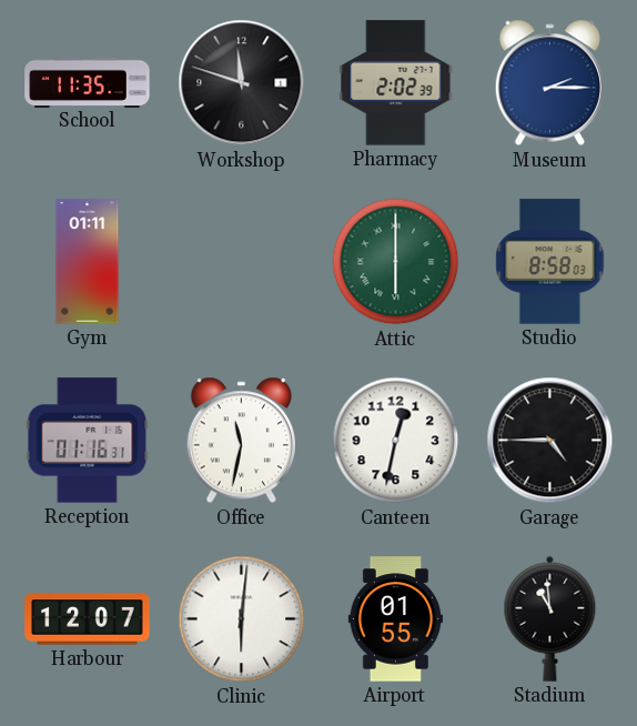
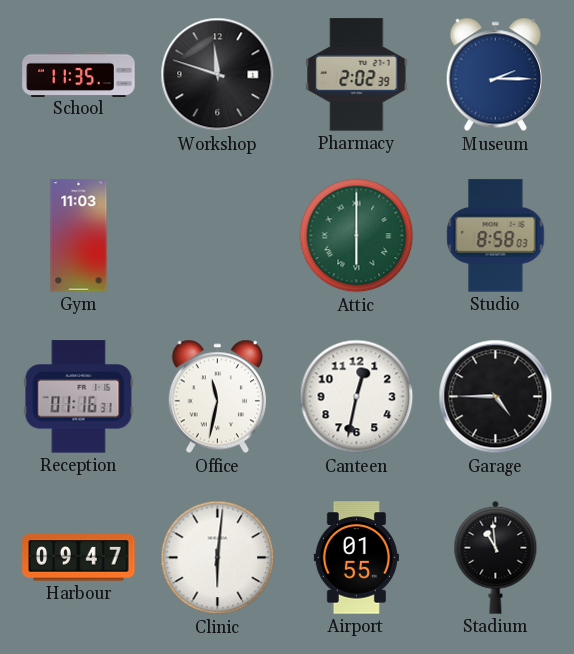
Gym: 01:11 -> 11:03 (79, 236)
Harbour: 12:07 -> 09:47 (79, 558)
